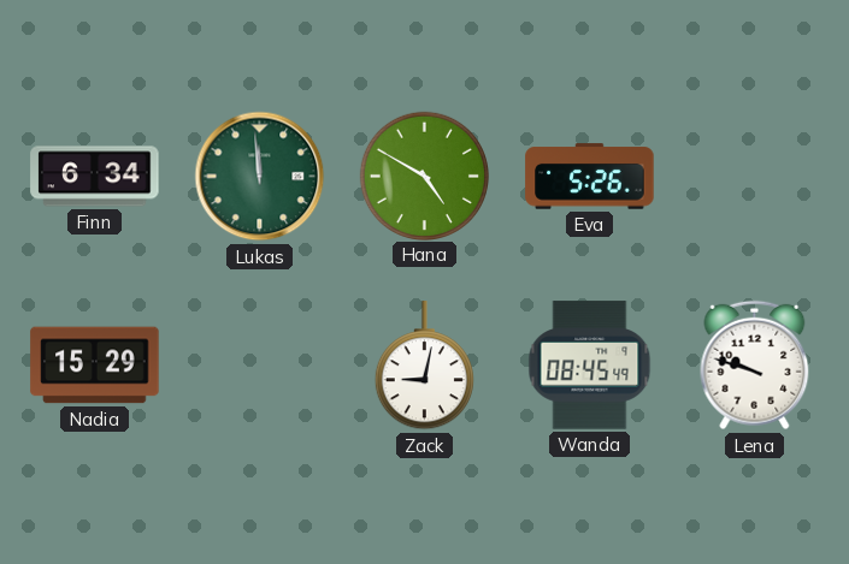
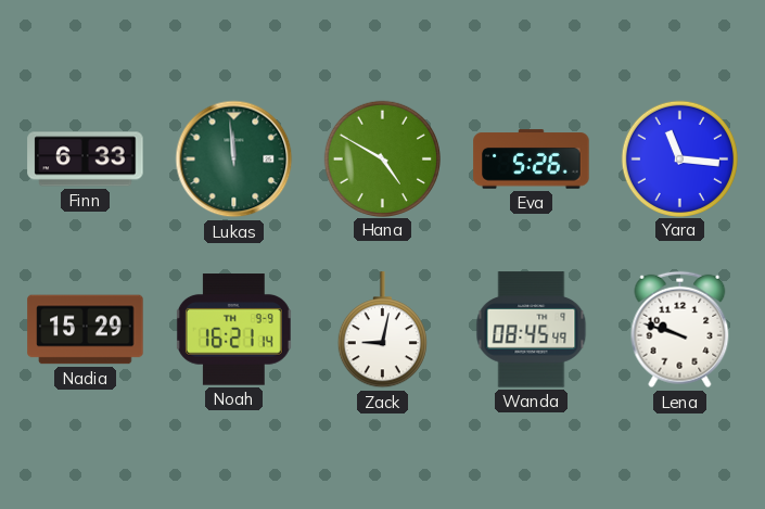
Finn: 6:34 -> 6:33 (86, 160)
Yara: none -> 11:16 (679, 158)
Noah: none -> 16:21 (233, 330)
